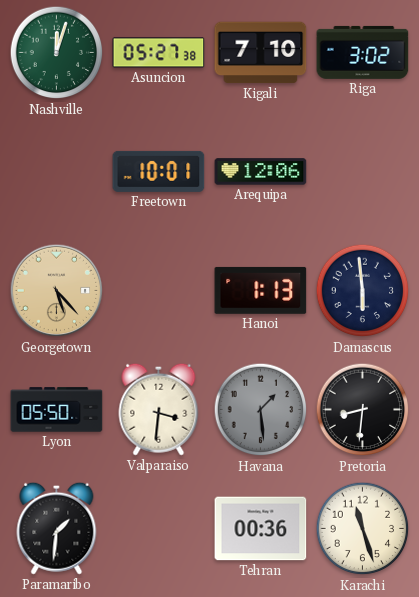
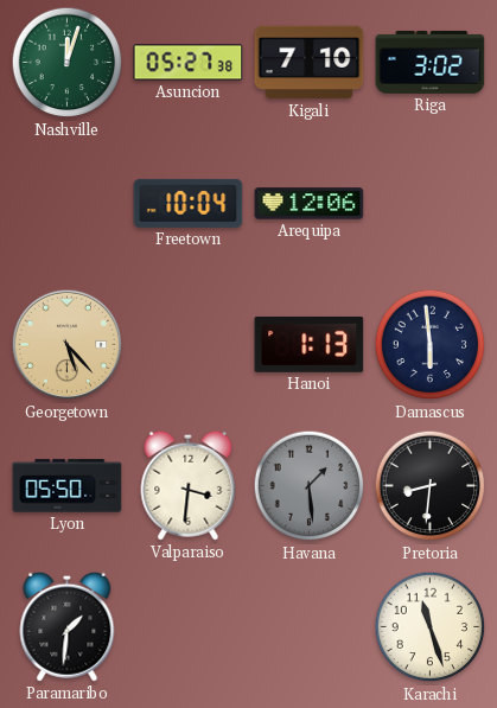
Freetown: 10:01 -> 10:04 (189, 203)
Tehran: 00:36 -> none (261, 529)
